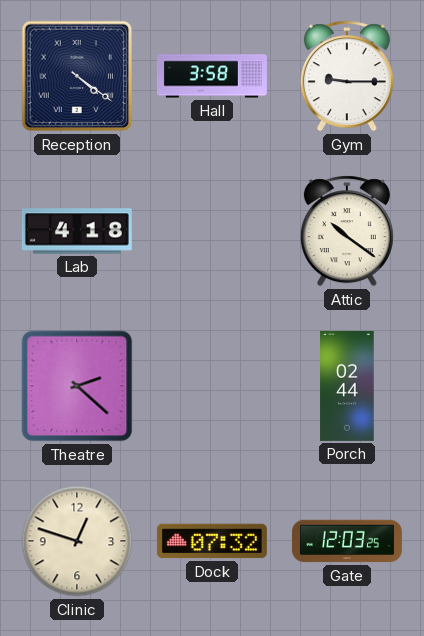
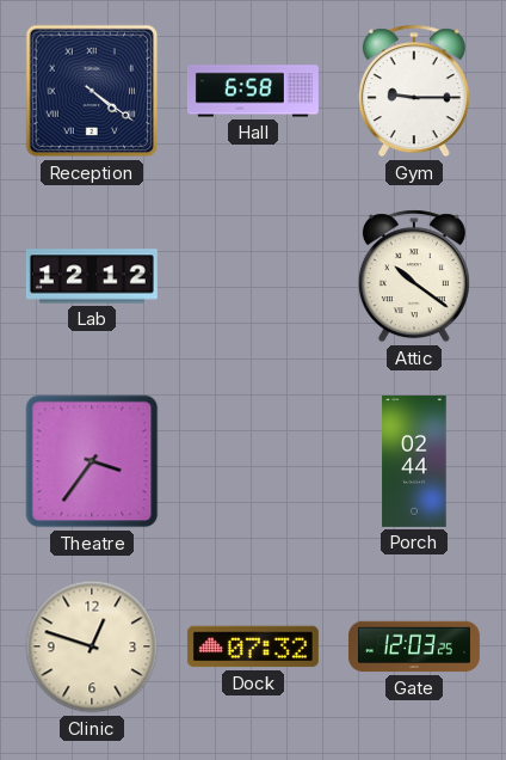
Hall: 3:58 -> 6:58 (253, 91)
Lab: 4:18 -> 12:12 (92, 276)
Theatre: 2:22 -> 3:36 (92, 461)
